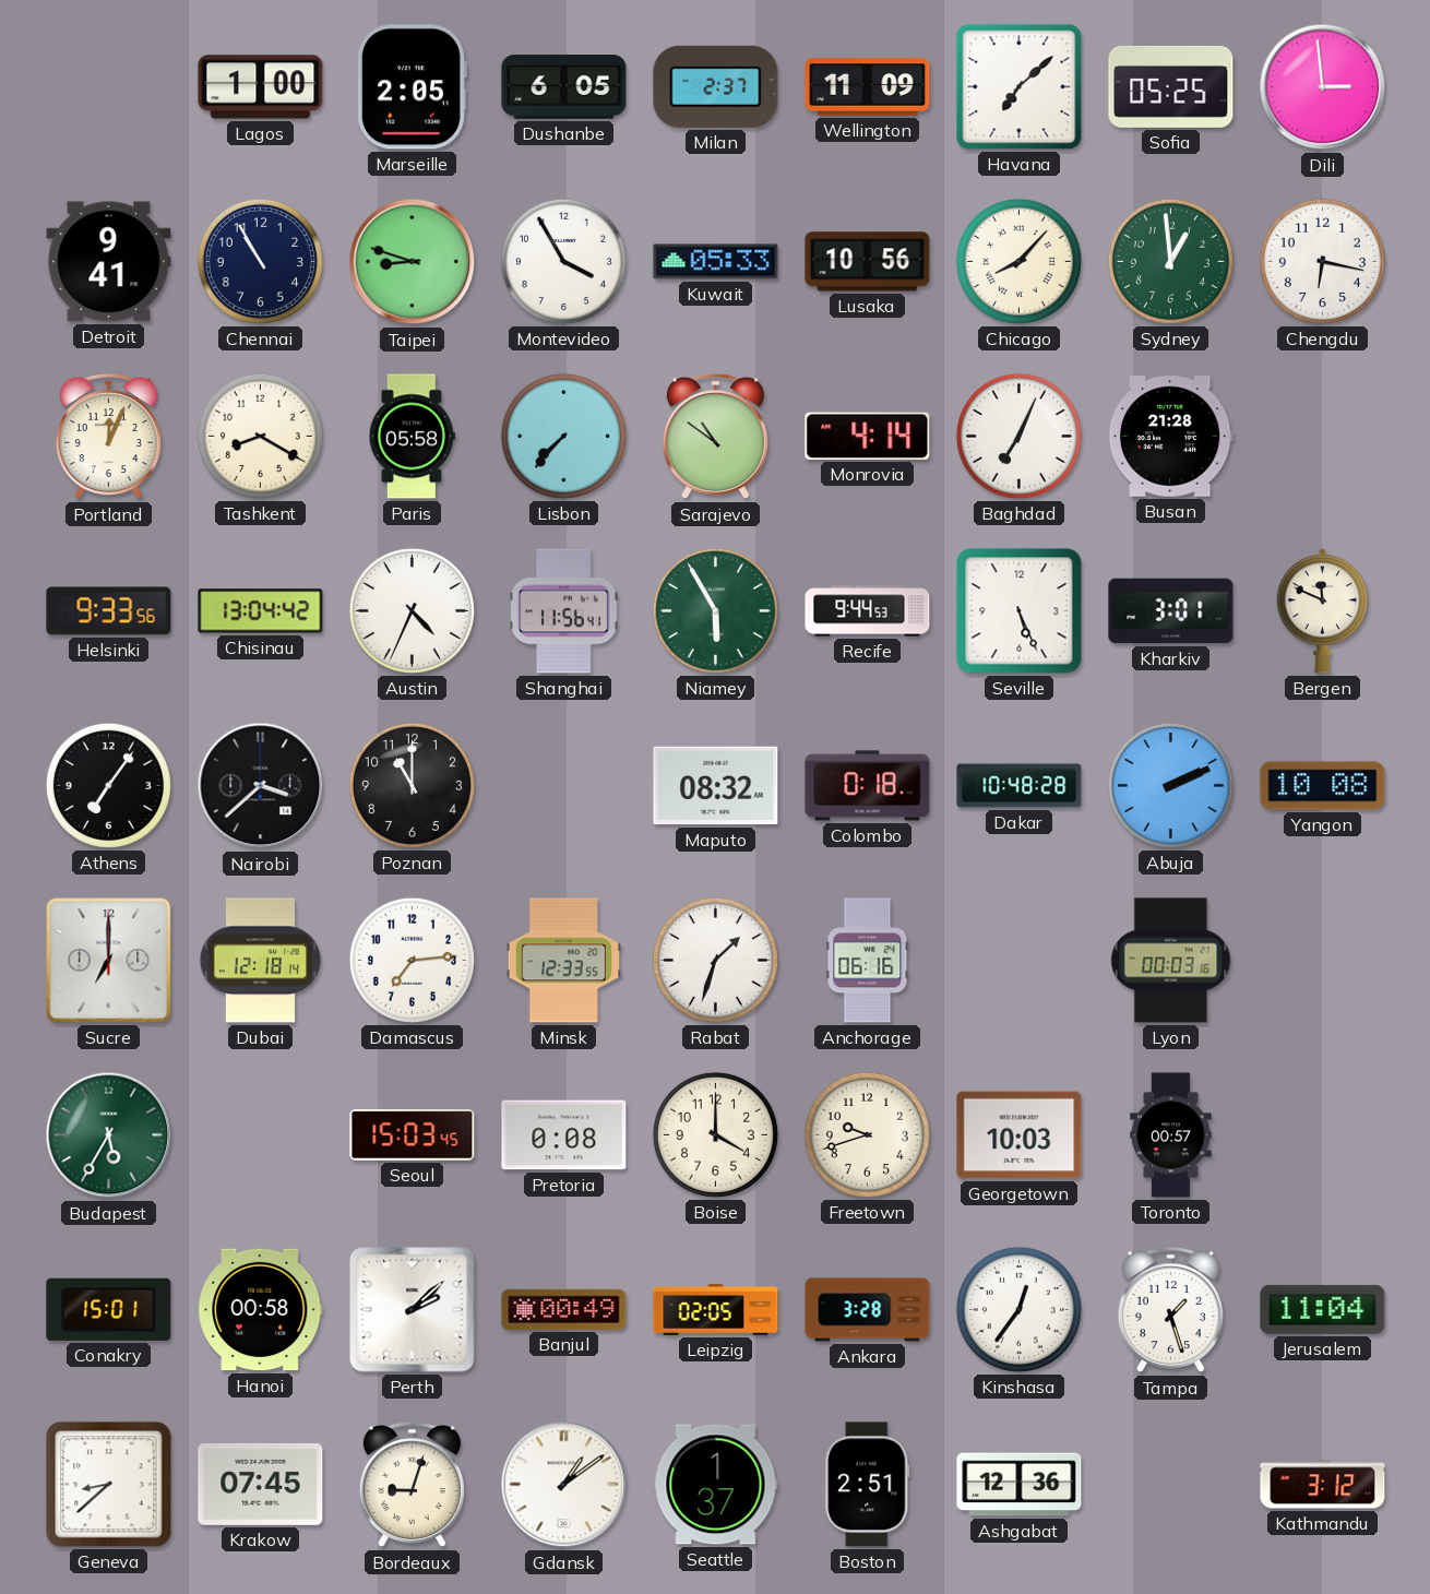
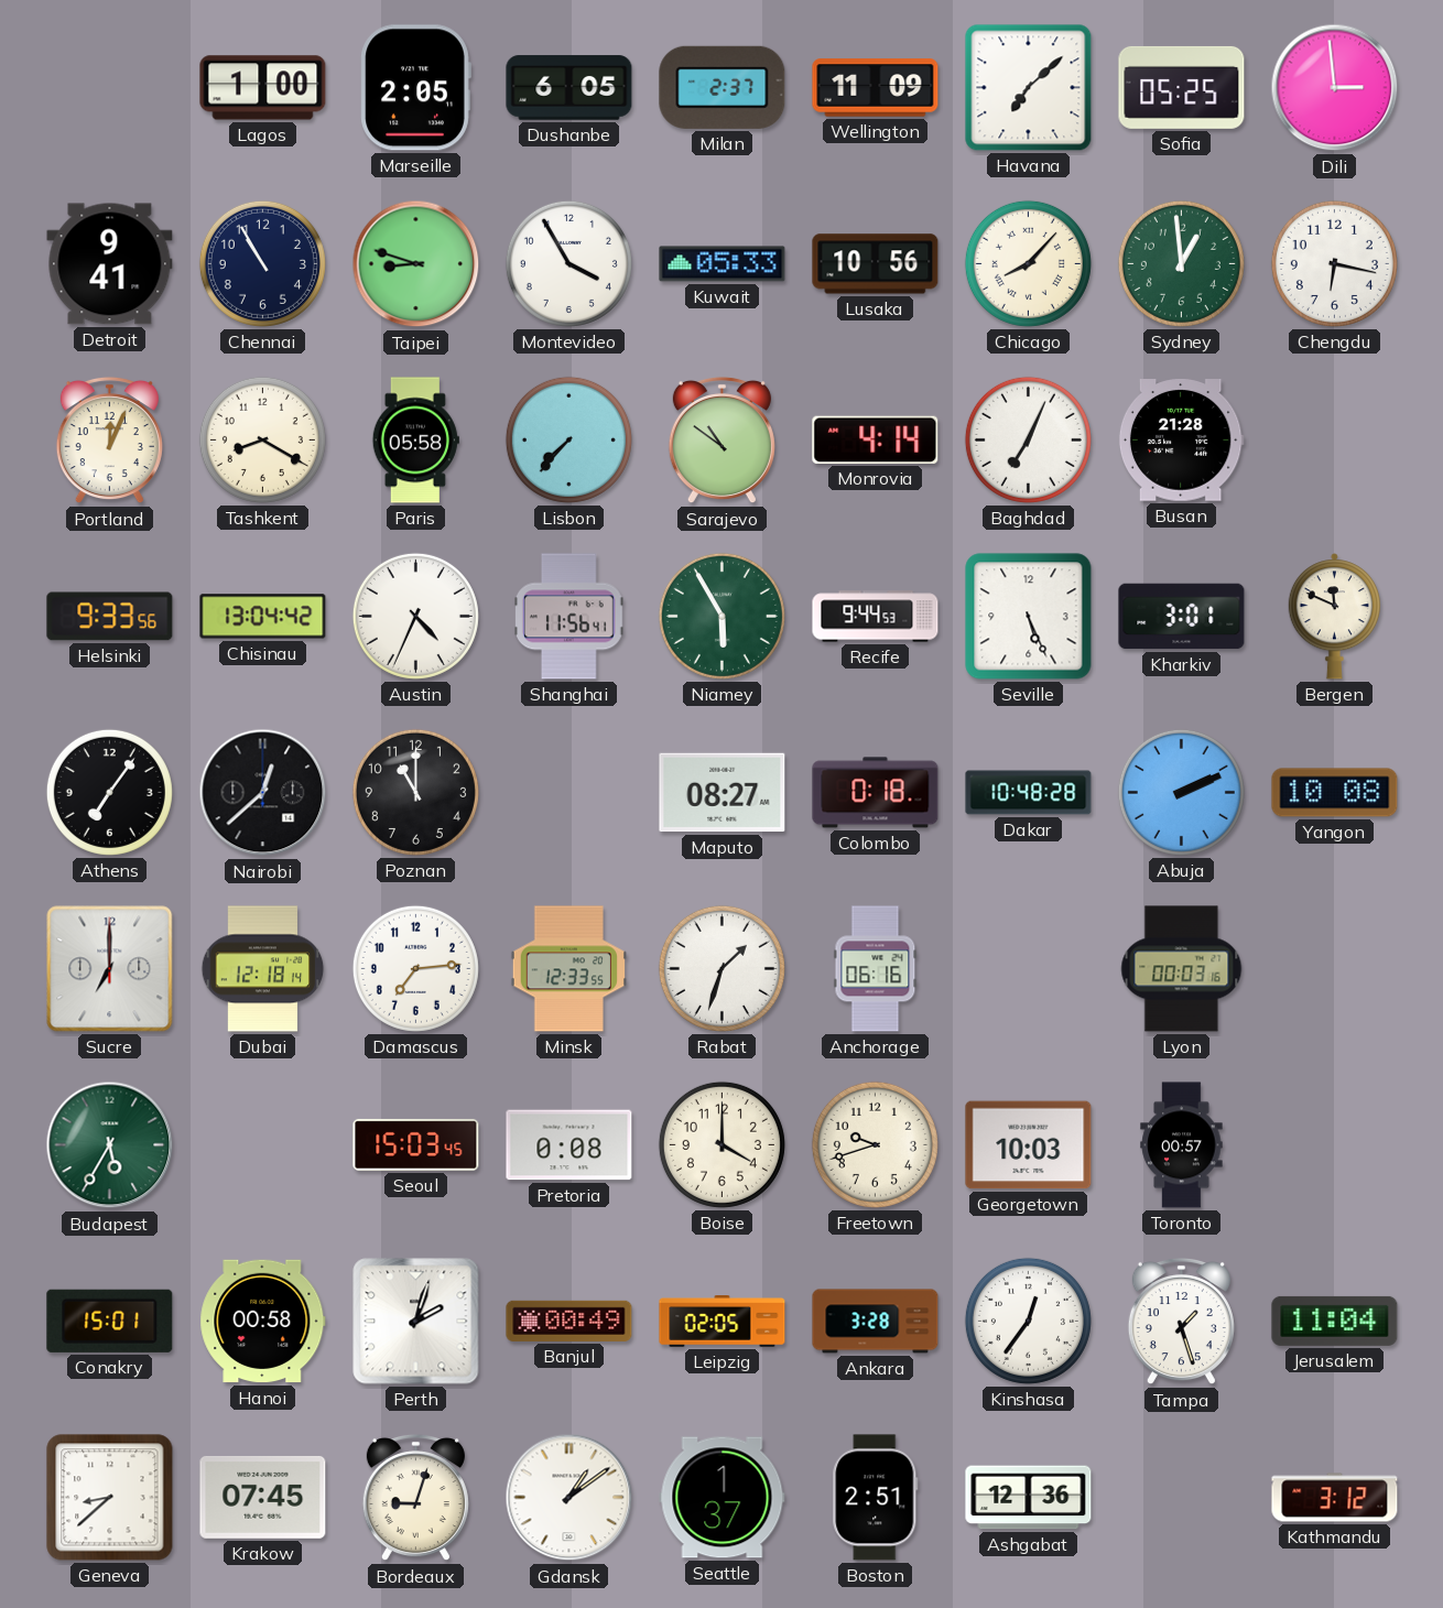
Nairobi: 3:38 -> 12:38 (263, 793)
Maputo: 08:32 -> 08:27 (723, 793)
Perth: 2:08 -> 2:03 (416, 1322)
